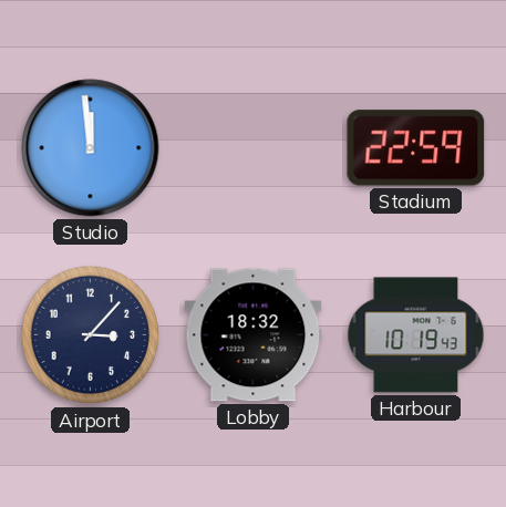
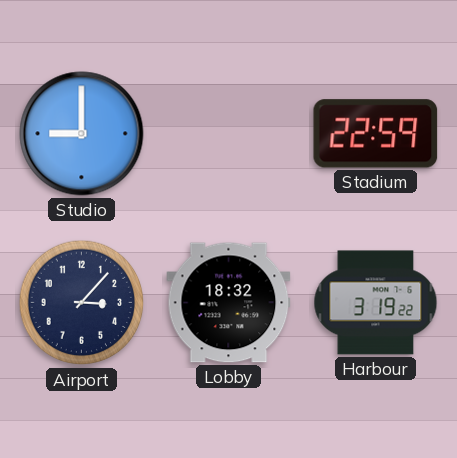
Studio: 11:59 -> 9:00 (82, 134)
Harbour: 10:19 -> 3:19 (376, 303)
